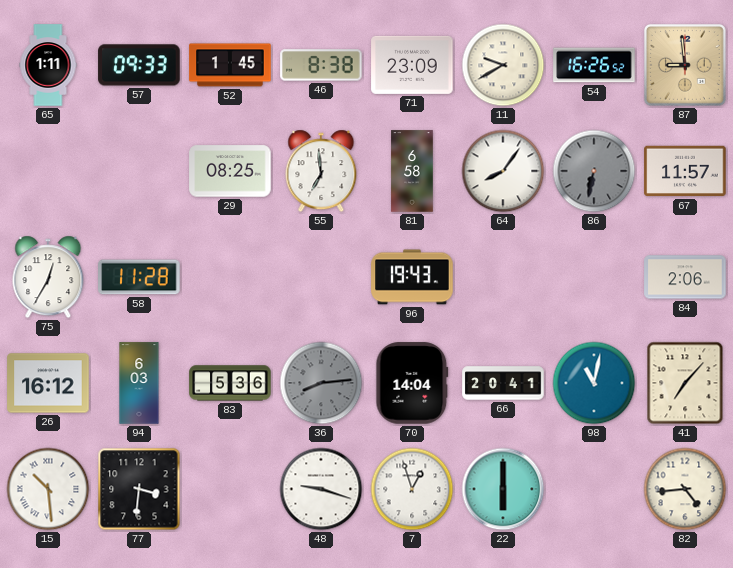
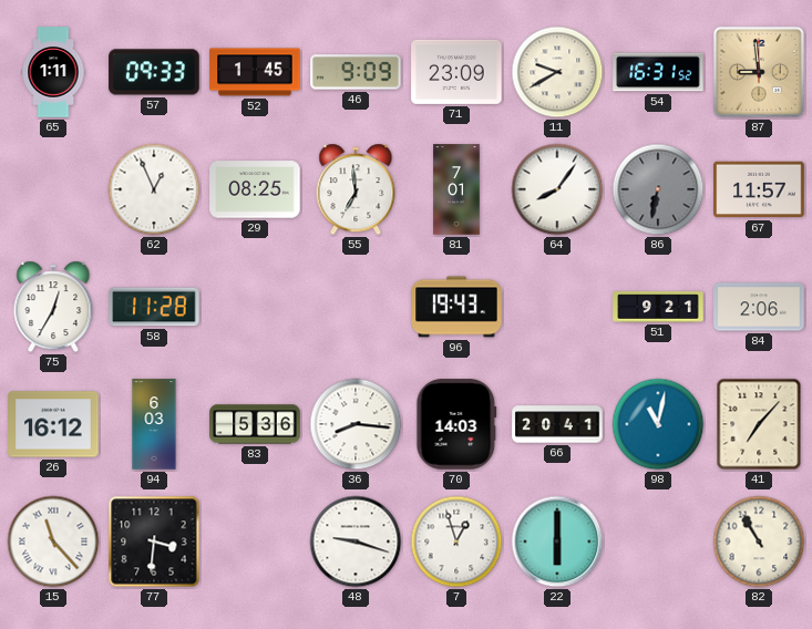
46: 8:38 -> 9:09 (356, 72)
54: 16:26 -> 16:31 (658, 72)
62: none -> 12:56 (154, 189)
81: 6:58 -> 7:01 (456, 189)
51: none -> 9:21 (658, 307)
36: 8:14 -> 8:16 (356, 424)
36 dial: grey -> white (356, 424)
70: 14:04 -> 14:03 (456, 424)
15: 10:29 -> 11:23 (53, 542)
82: 4:44 -> 10:55 (759, 542)
